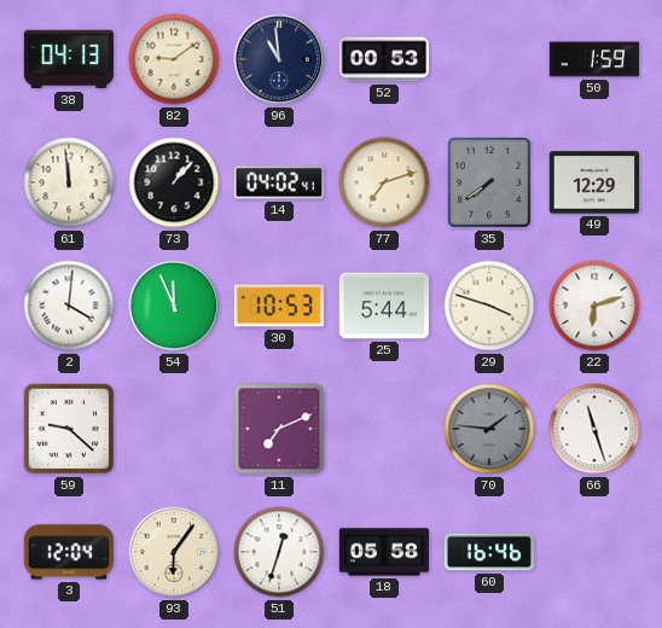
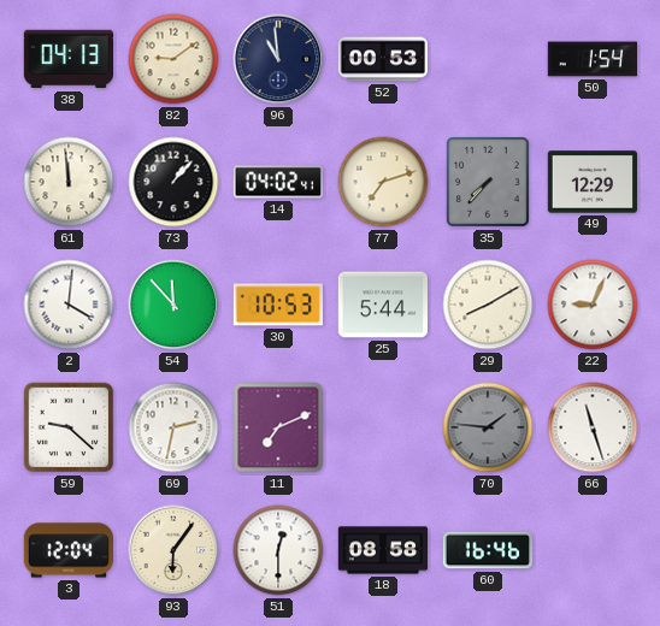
50: 1:59 -> 1:54 (591, 59)
35: 7:39 -> 7:37 (489, 182)
54: 11:56 -> 11:53 (173, 305)
29: 3:48 -> 8:10 (488, 305)
22: 6:12 -> 9:04 (593, 305)
69: none -> 2:32 (173, 427)
51: 12:33 -> 12:30 (278, 550)
18: 05:58 -> 08:58 (383, 550)
